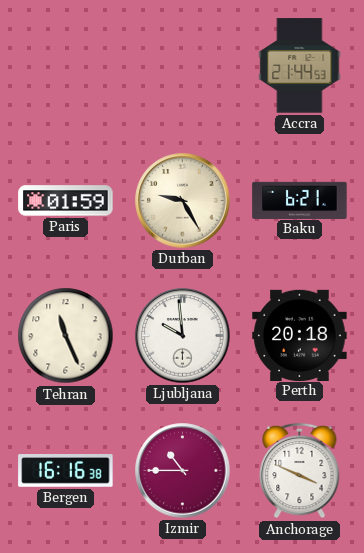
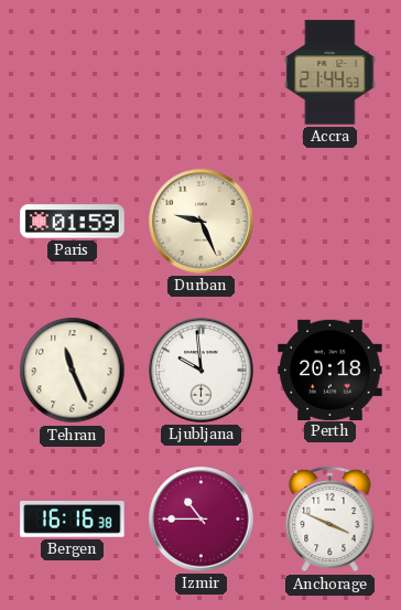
Durban: 9:25 -> 9:26 (202, 222)
Baku: 6:21 -> none (300, 200)
